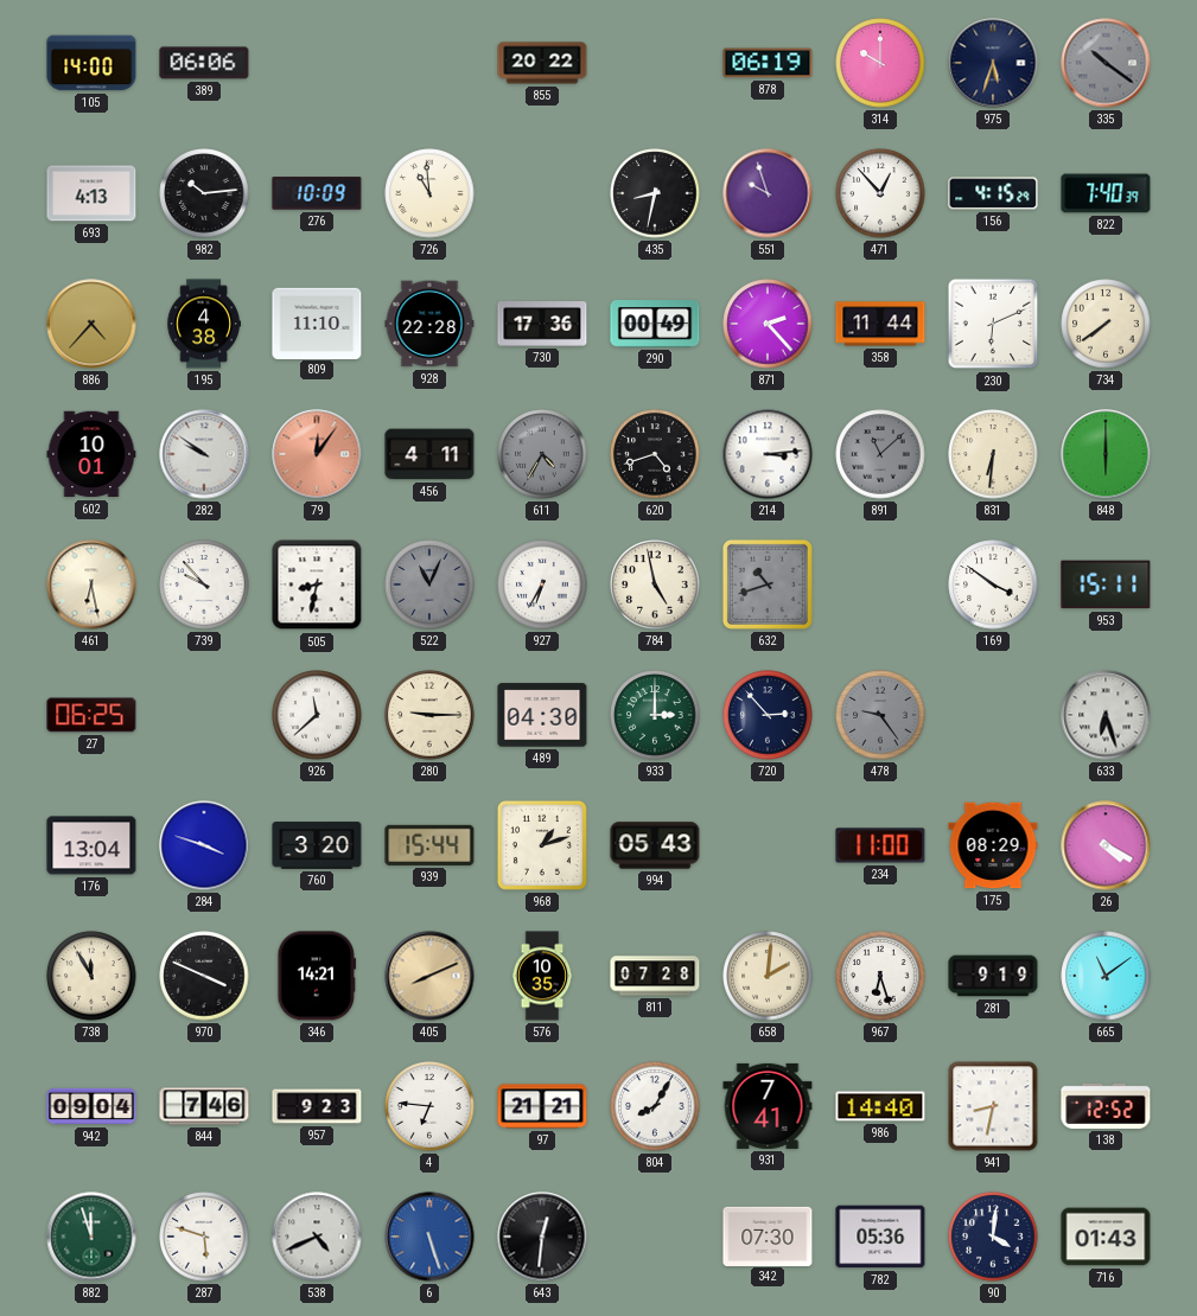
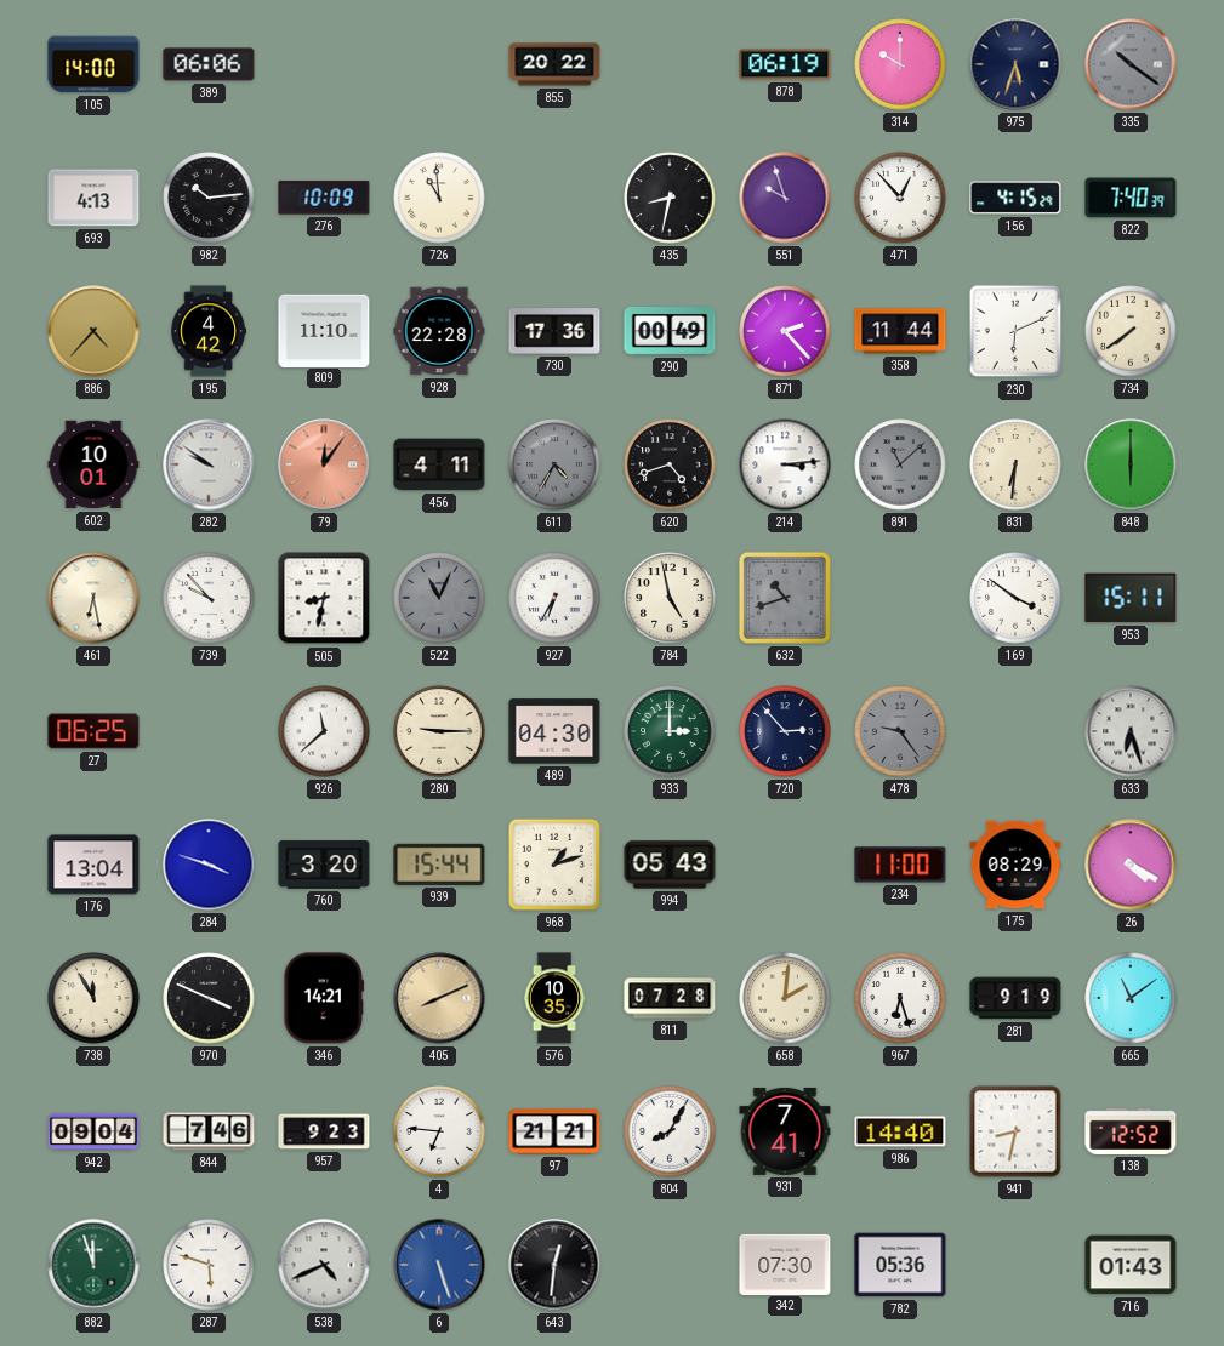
195: 4:38 -> 4:42 (207, 331)
90: 4:01 -> none (993, 1237)
